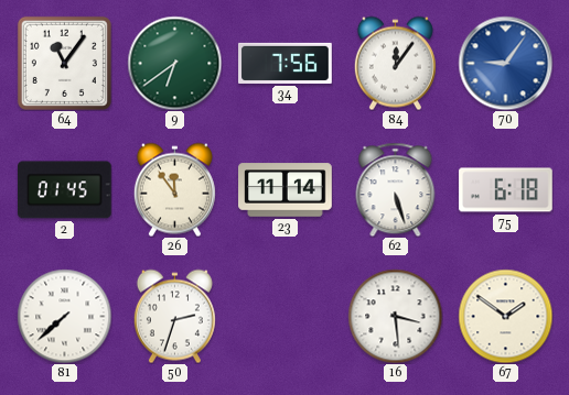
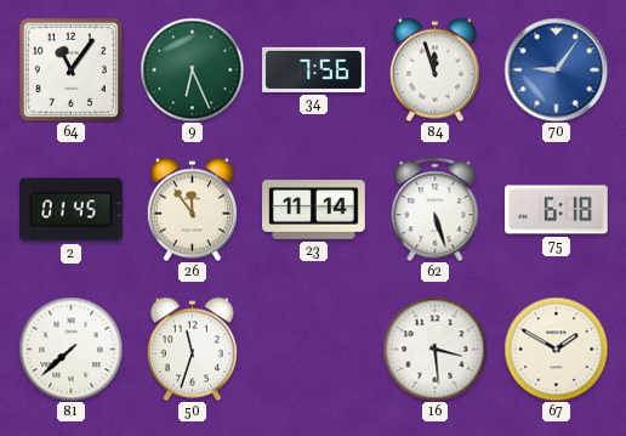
9: 6:39 -> 6:26 (192, 69)
84: 12:06 -> 11:57 (434, 69)
50: 2:33 -> 11:33 (192, 349)
67: 1:51 -> 1:50 (556, 349)
